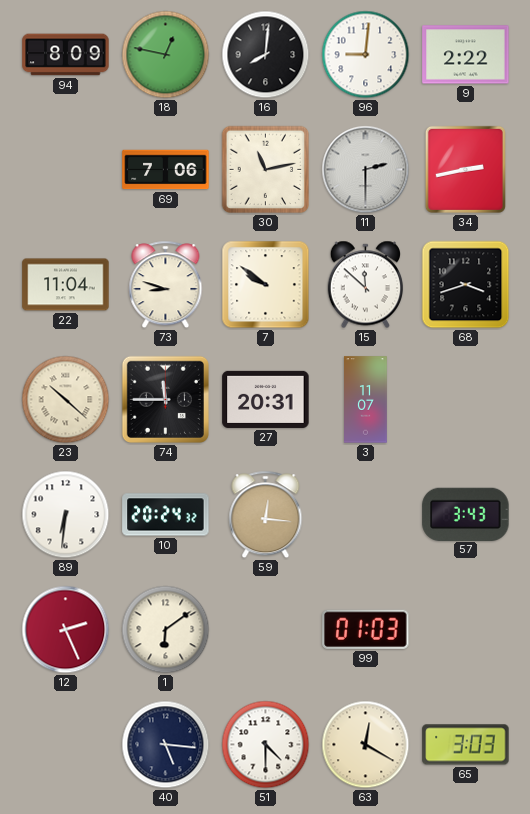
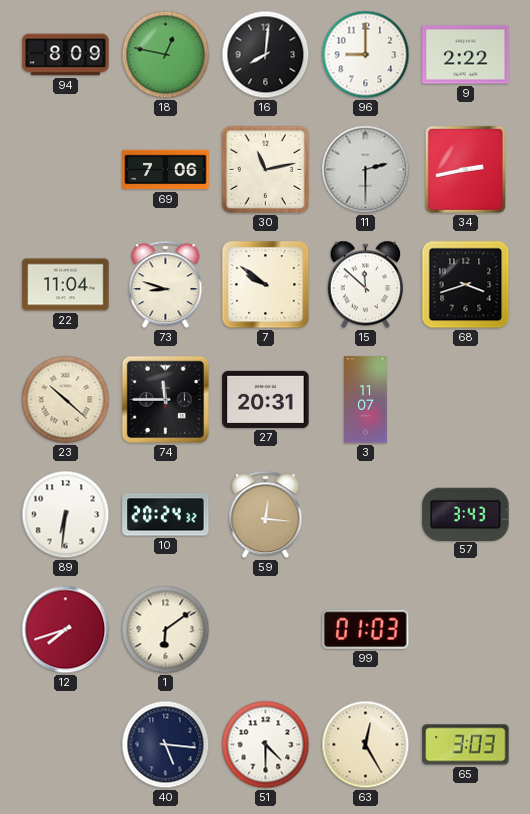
96: 9:01 -> 9:00 (366, 55)
12: 2:26 -> 7:42 (66, 630)
63: 12:20 -> 12:25 (366, 745)
